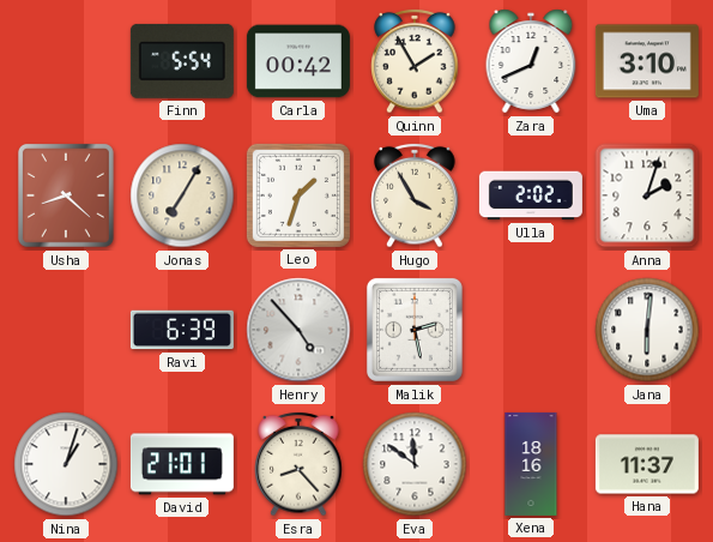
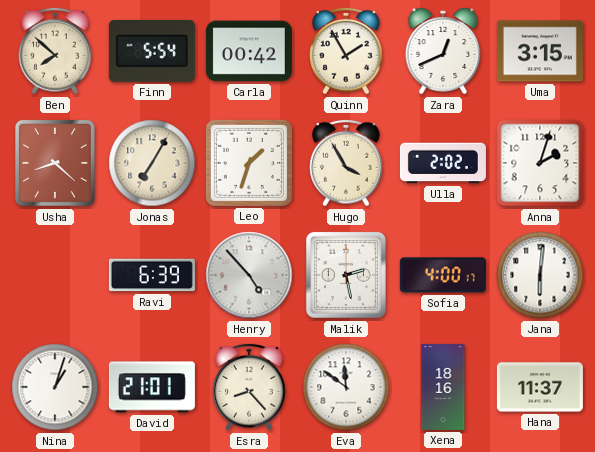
Ben: none -> 7:52 (55, 51)
Uma: 3:10 -> 3:15 (540, 51)
Sofia: none -> 4:00 (443, 275)
